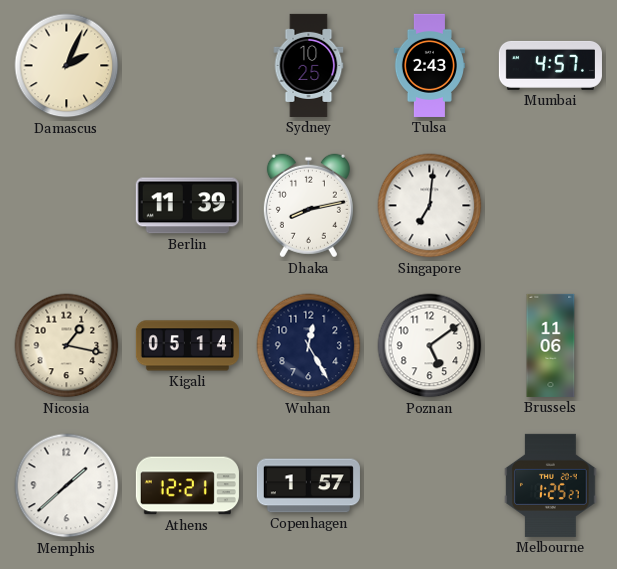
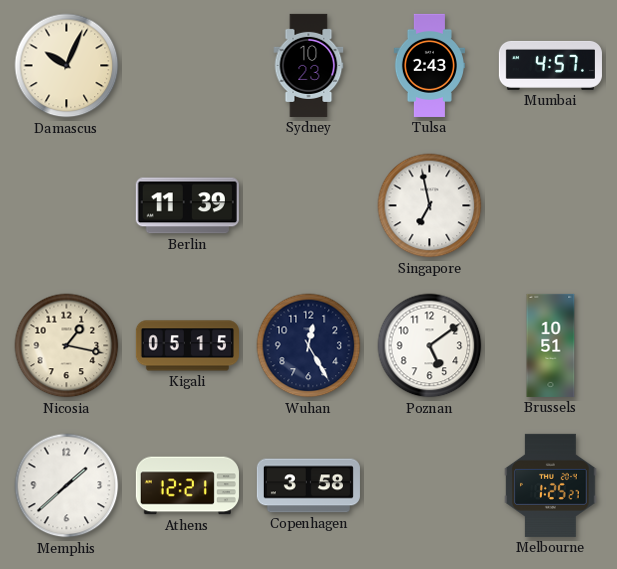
Damascus: 2:04 -> 10:04 (67, 66)
Sydney: 10:25 -> 10:23 (309, 65)
Dhaka: 8:13 -> none (308, 206)
Singapore: 7:01 -> 6:58 (430, 206)
Kigali: 05:14 -> 05:15 (187, 346)
Brussels: 11:06 -> 10:51 (551, 345)
Copenhagen: 1:57 -> 3:58 (308, 486)
